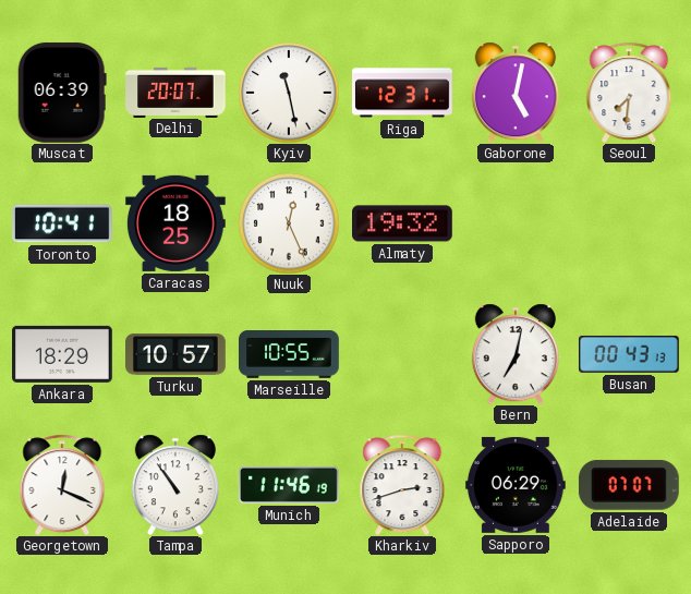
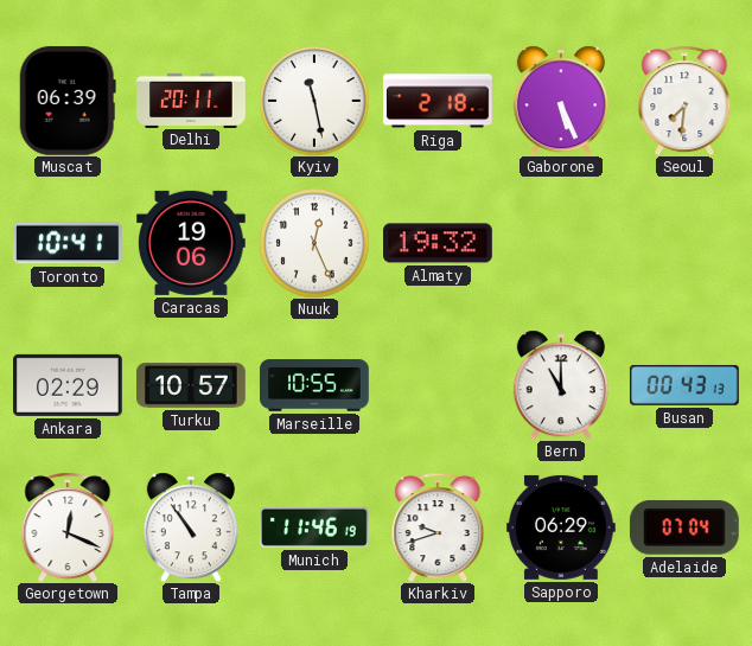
Delhi: 20:07 -> 20:11 (191, 100)
Riga: 12:31 -> 2:18 (439, 101)
Gaborone: 5:02 -> 5:26 (561, 101)
Caracas: 18:25 -> 19:06 (191, 243)
Ankara: 18:29 -> 02:29 (69, 385)
Bern: 7:02 -> 11:00 (561, 385)
Kharkiv: 2:42 -> 9:42 (438, 527)
Adelaide: 07:07 -> 07:04 (684, 527)
